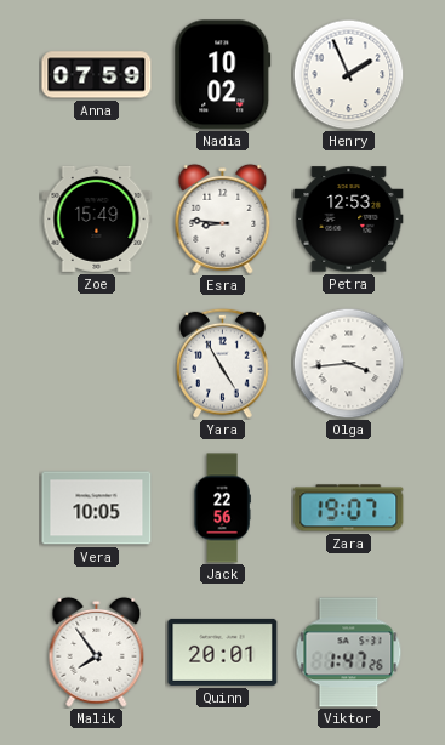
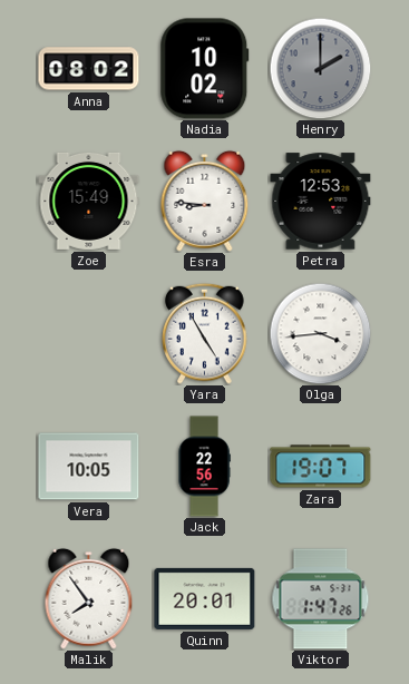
Anna: 07:59 -> 08:02 (89, 69)
Henry: 1:56 -> 2:00 (320, 68)
Henry dial: white -> grey (320, 68)
